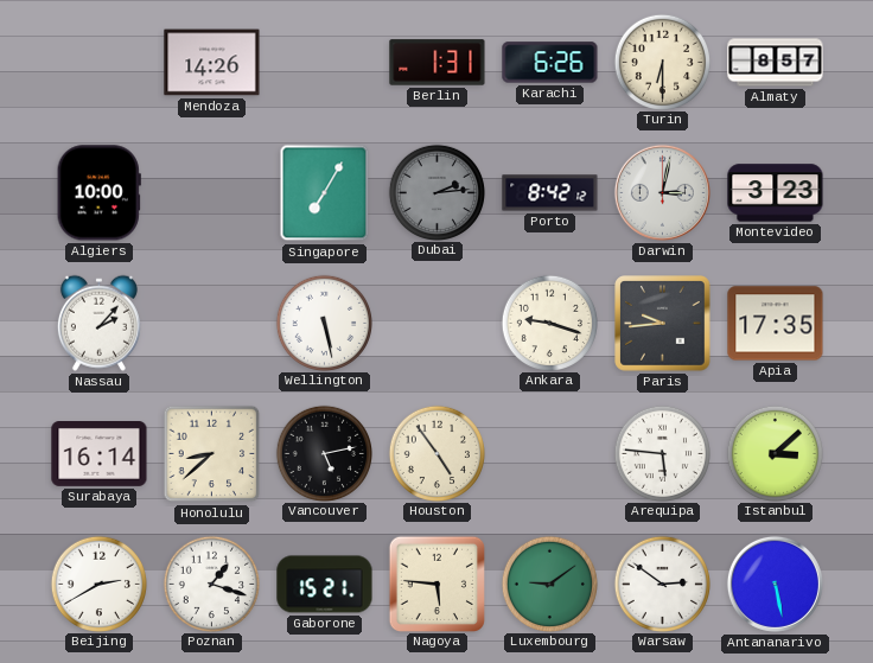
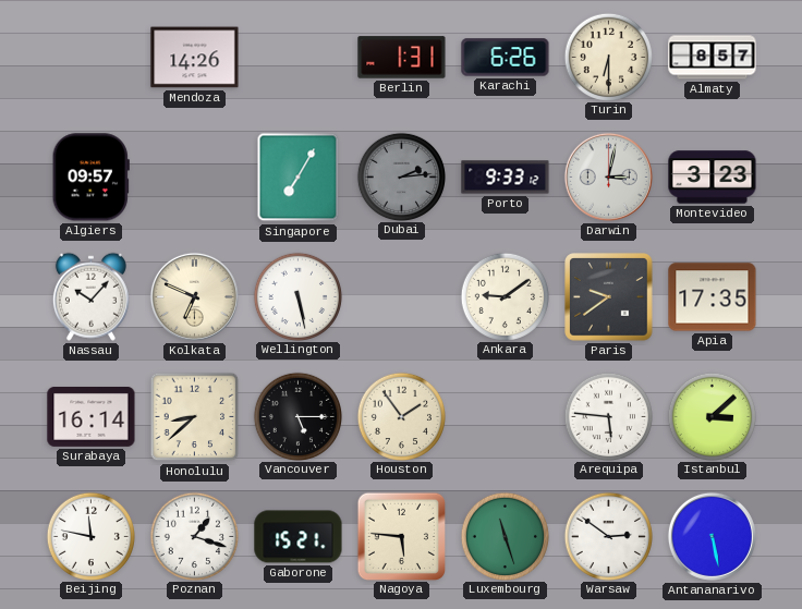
Algiers: 10:00 -> 09:57 (90, 178)
Porto: 8:42 -> 9:33 (506, 178)
Nassau: 2:07 -> 10:07 (90, 296)
Kolkata: none -> 6:49 (194, 296)
Ankara: 9:18 -> 9:09 (505, 296)
Paris: 9:44 -> 9:39 (609, 297)
Vancouver: 5:13 -> 5:15 (297, 416)
Houston: 4:54 -> 1:54 (401, 416)
Beijing: 2:40 -> 11:47 (90, 536)
Luxembourg: 9:09 -> 11:27 (505, 536)
